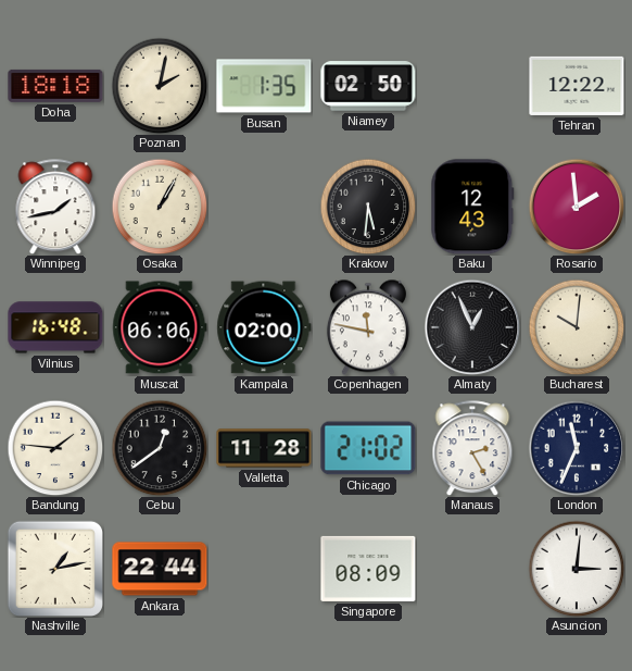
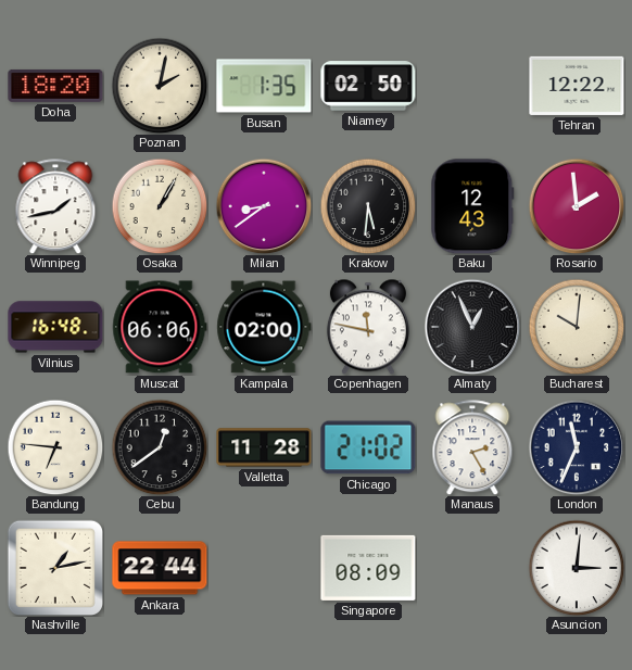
Doha: 18:18 -> 18:20 (55, 86)
Milan: none -> 8:39 (264, 206)
Bandung: 1:46 -> 6:46 (55, 447)
